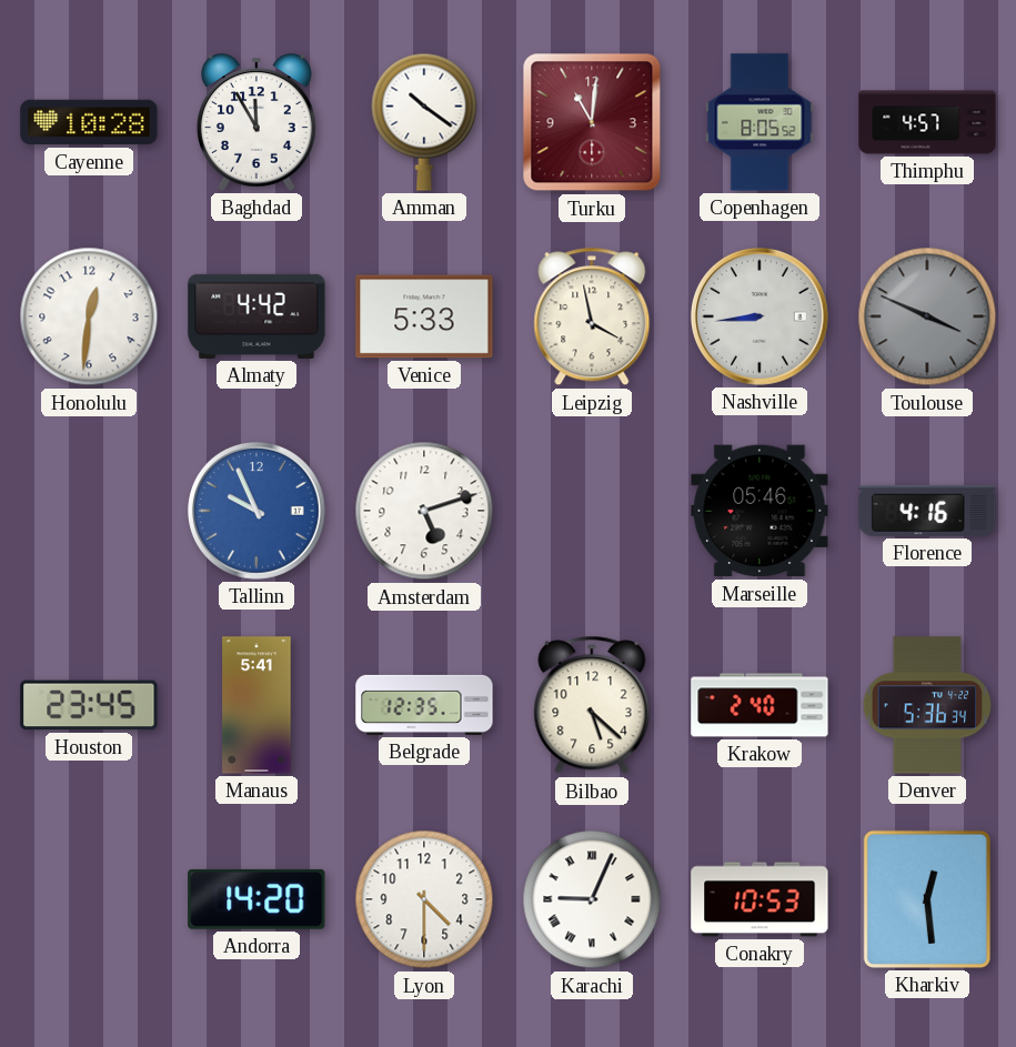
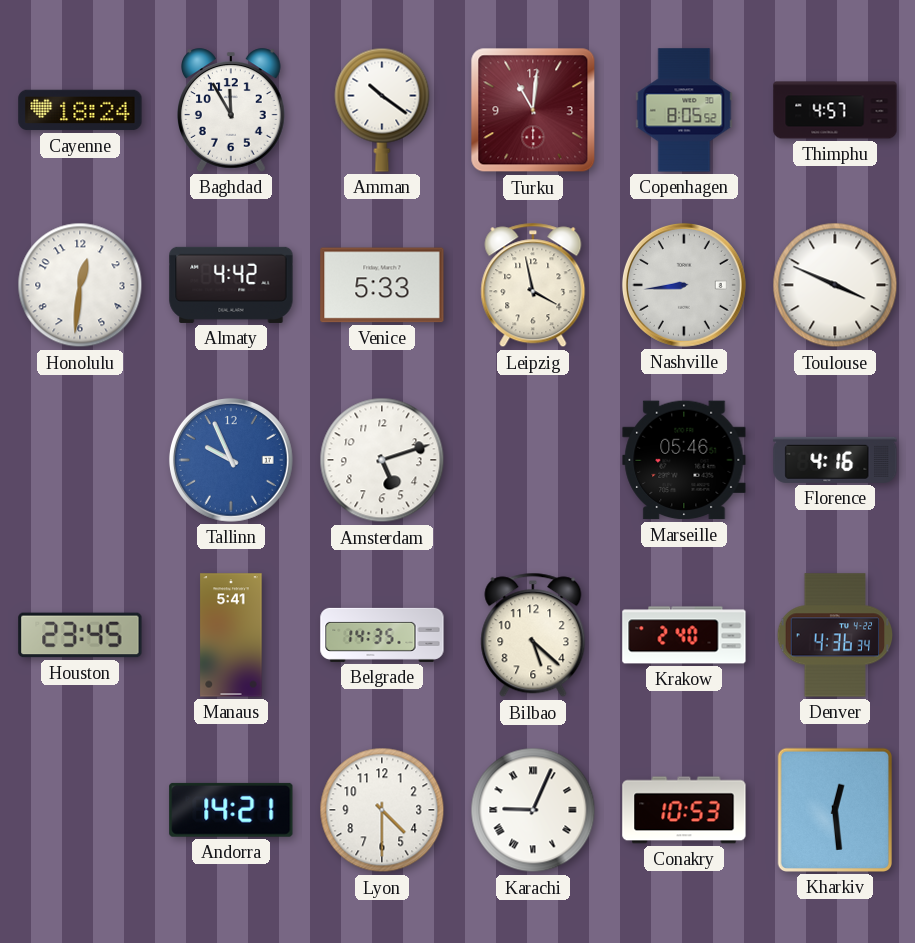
Cayenne: 10:28 -> 18:24 (80, 110)
Toulouse dial: grey -> white (835, 285)
Belgrade: 12:35 -> 14:35 (382, 635)
Denver: 5:36 -> 4:36 (835, 635)
Andorra: 14:20 -> 14:21 (231, 810)
